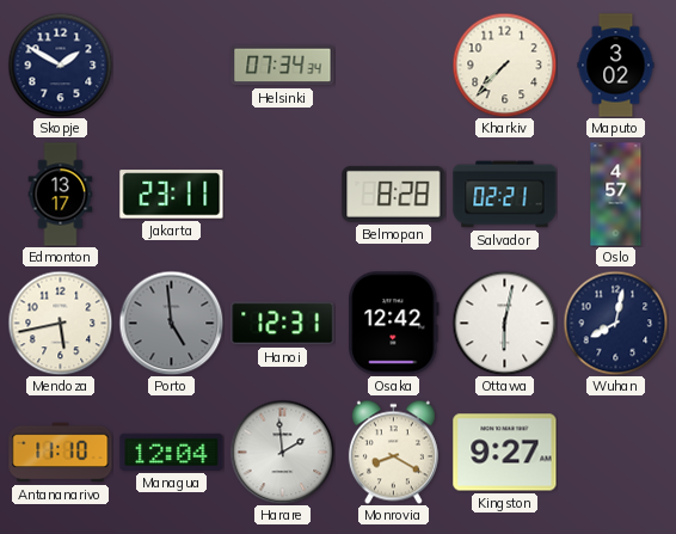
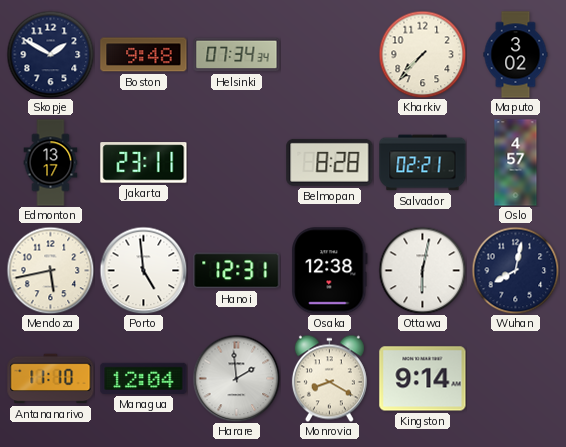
Boston: none -> 9:48 (144, 55)
Porto dial: grey -> white (143, 270)
Osaka: 12:42 -> 12:38 (330, 271)
Kingston: 9:27 -> 9:14 (423, 379)
